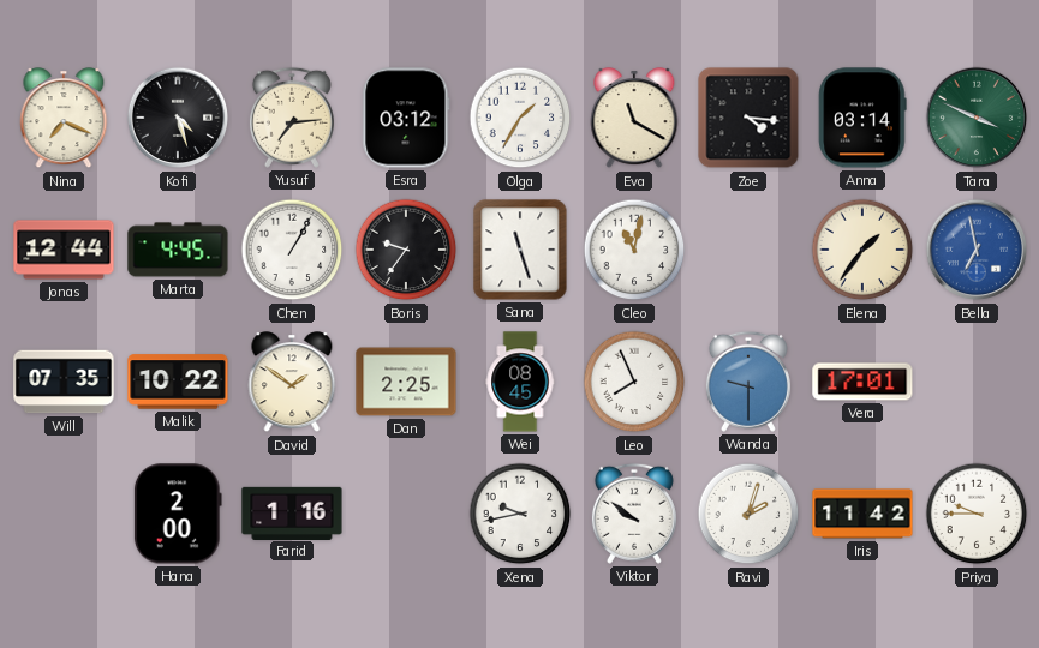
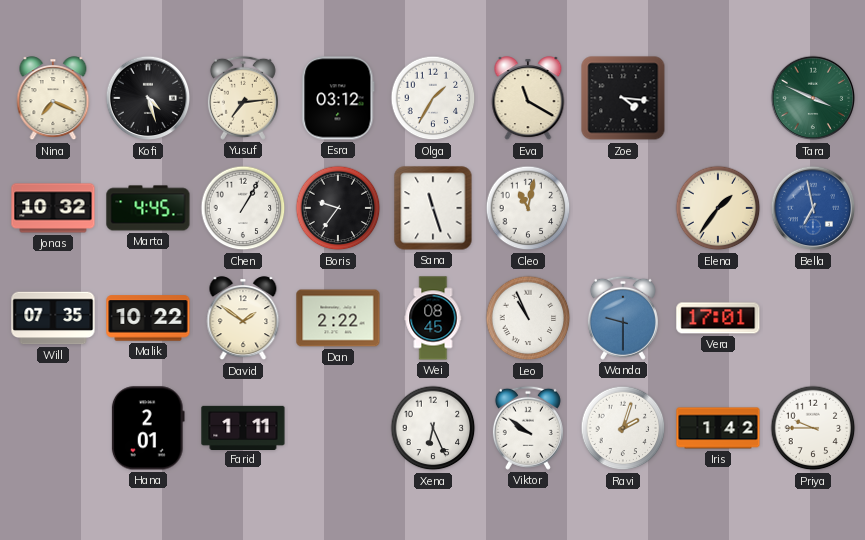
Anna: 03:14 -> none (862, 118)
Jonas: 12:44 -> 10:32 (53, 208)
Dan: 2:25 -> 2:22 (338, 318)
Leo: 7:56 -> 10:56 (528, 318)
Hana: 2:00 -> 2:01 (148, 428)
Farid: 1:16 -> 1:11 (243, 427)
Xena: 9:43 -> 6:26 (433, 428)
Iris: 11:42 -> 1:42 (718, 428)
